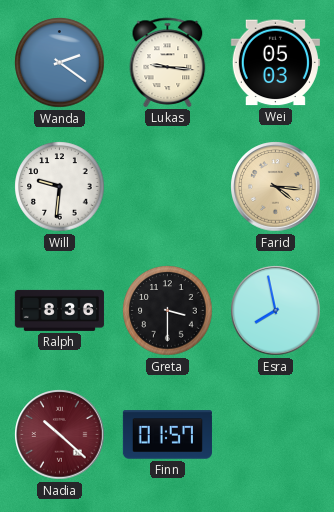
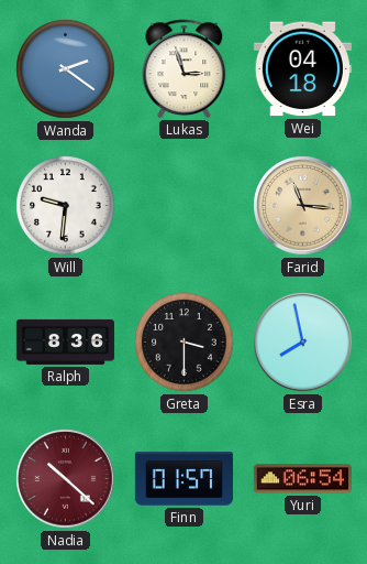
Lukas: 9:16 -> 2:57 (185, 68)
Wei: 05:03 -> 04:18 (302, 69)
Farid: 4:16 -> 11:16 (303, 206)
Yuri: none -> 06:54 (302, 479)
